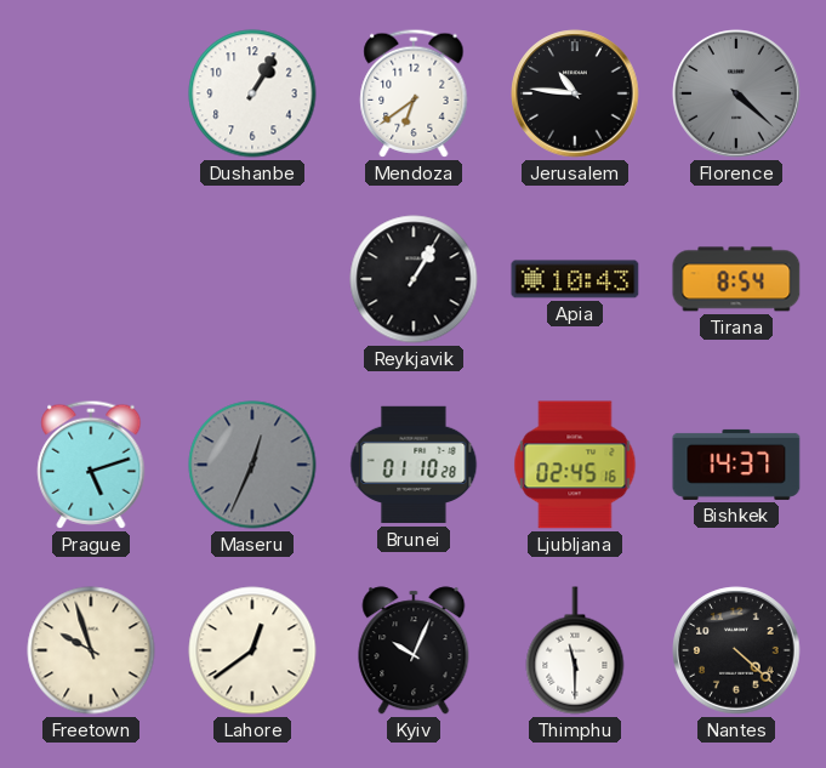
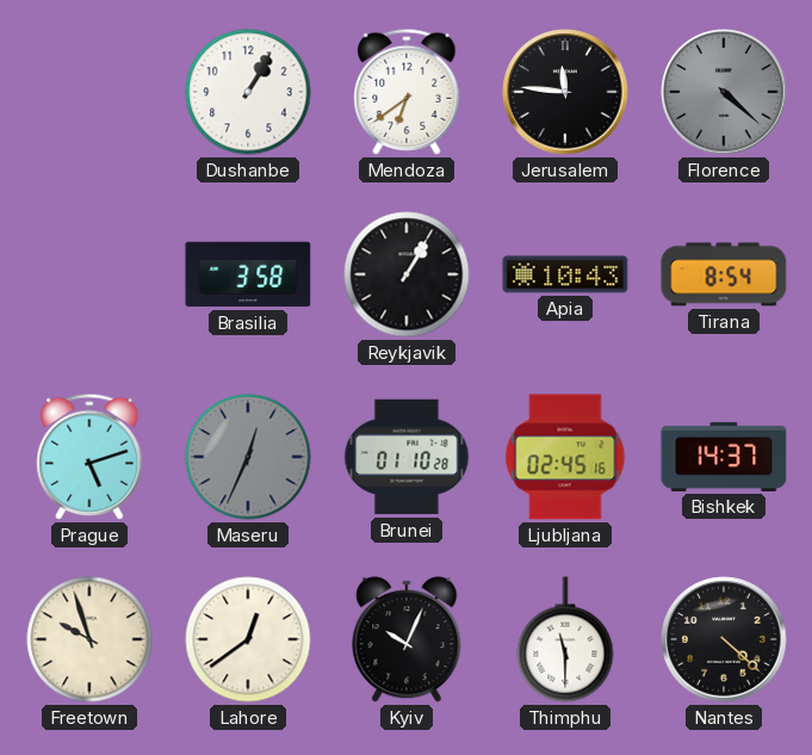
Jerusalem: 10:46 -> 11:46 (565, 92)
Brasilia: none -> 3:58 (248, 274)
